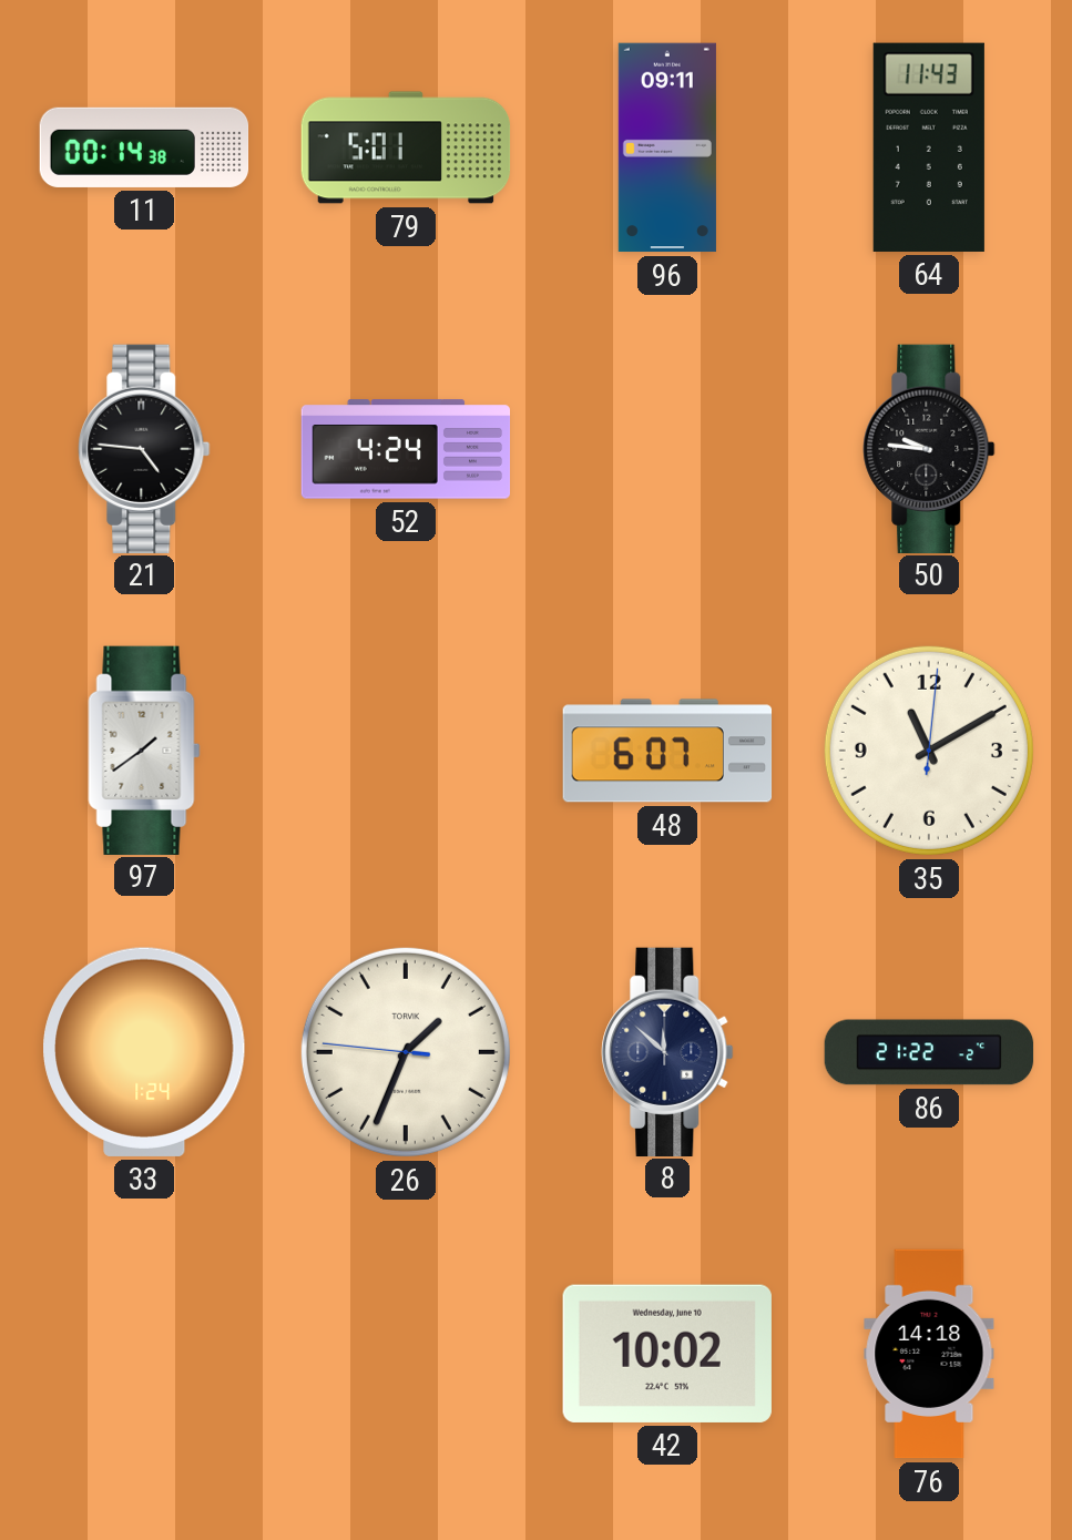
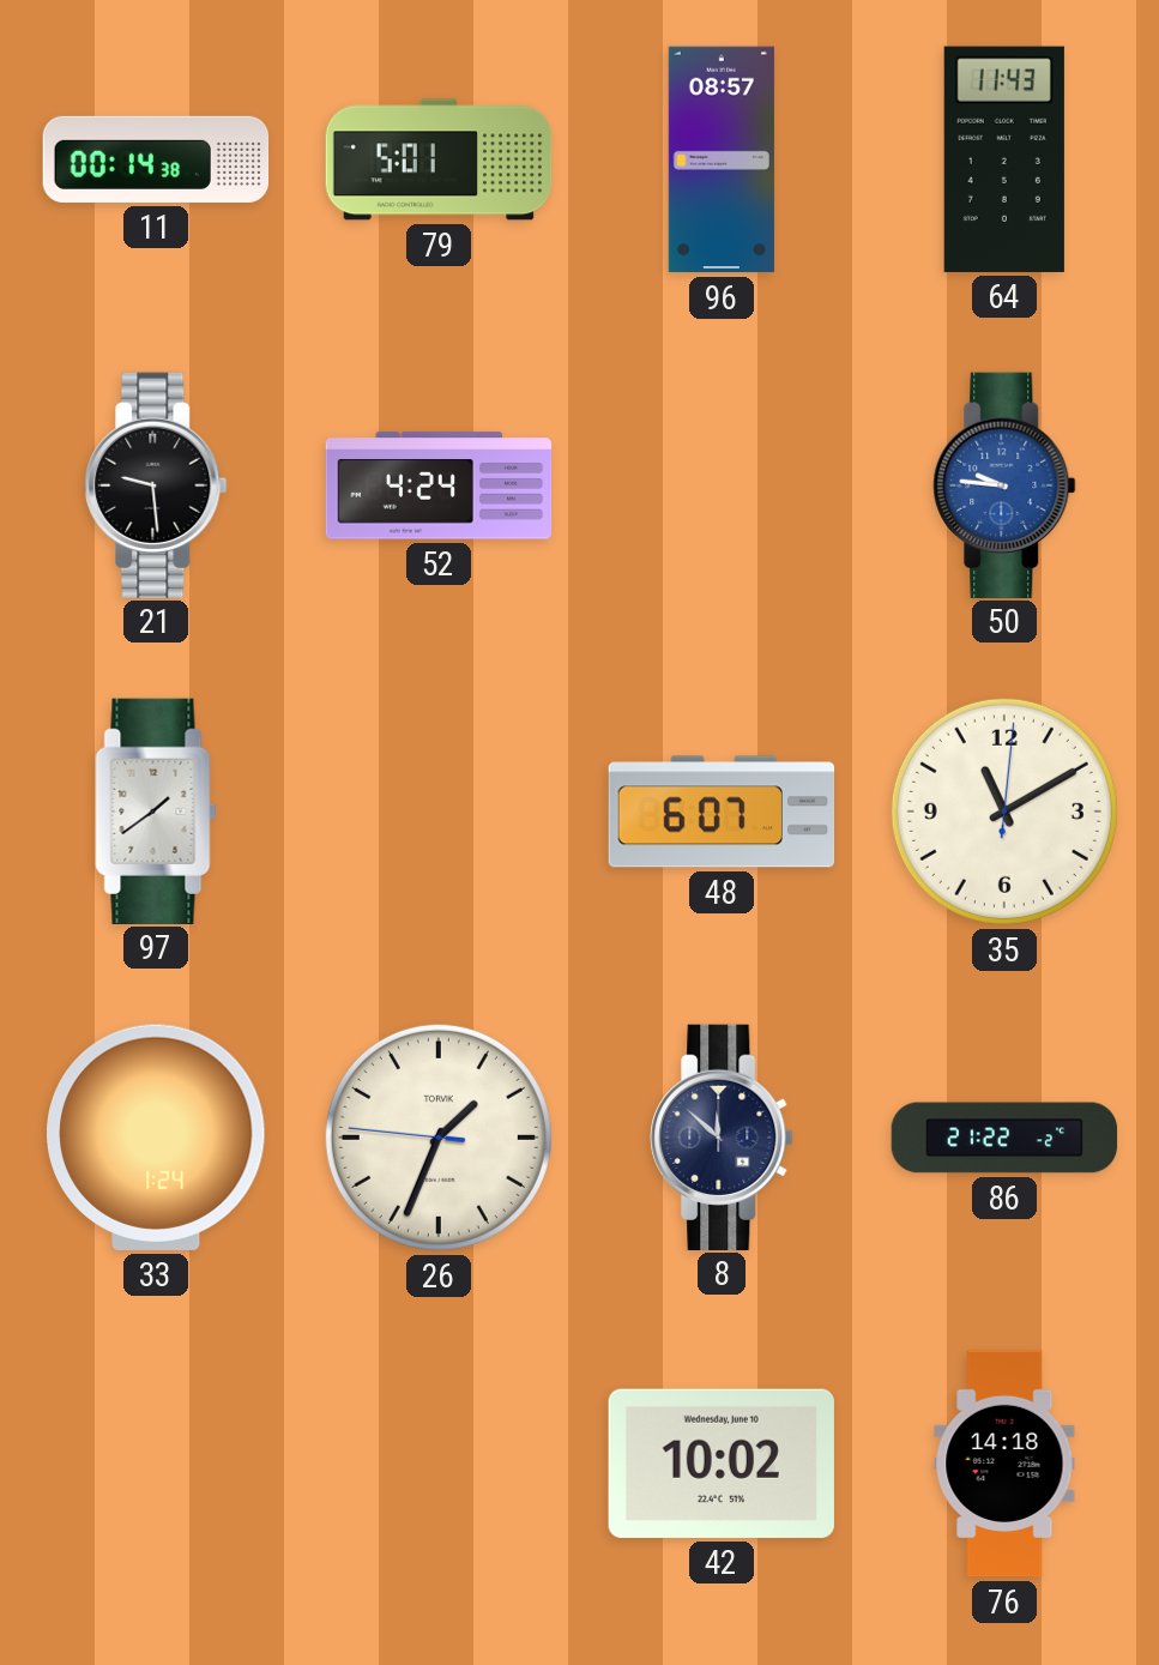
96: 09:11 -> 08:57 (722, 159)
21: 4:46 -> 9:29 (156, 484)
50 dial: black -> blue (1004, 484)
